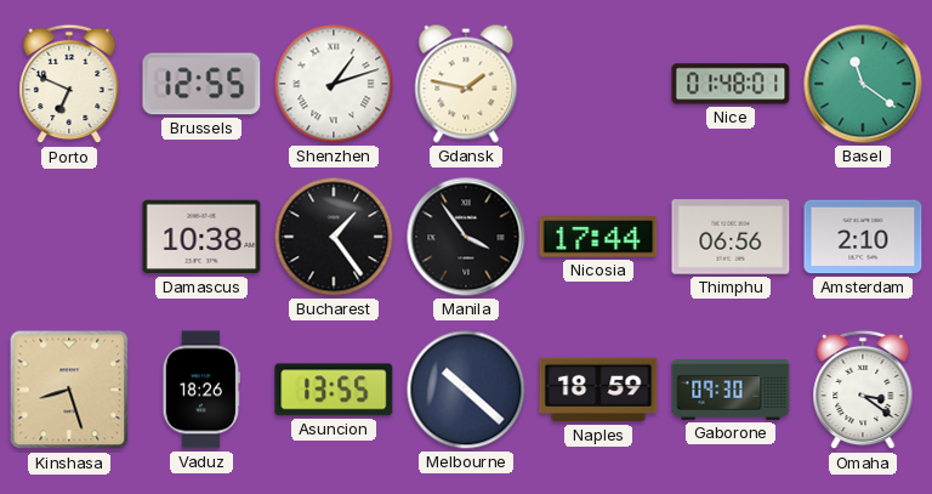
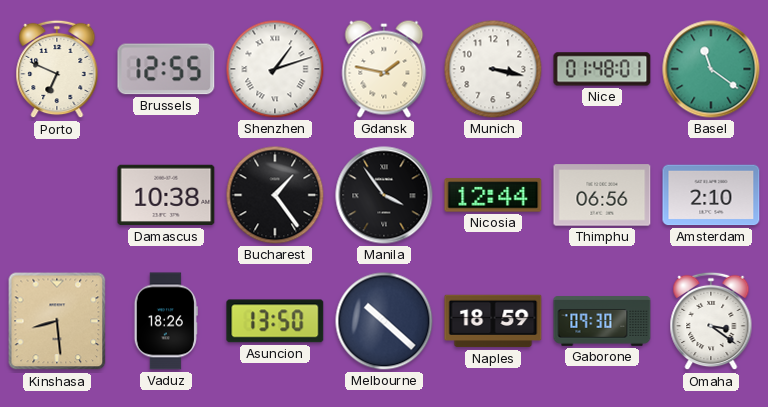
Munich: none -> 3:17 (493, 69)
Nicosia: 17:44 -> 12:44 (493, 195)
Kinshasa: 8:27 -> 8:29 (57, 321)
Asuncion: 13:55 -> 13:50 (275, 321)
